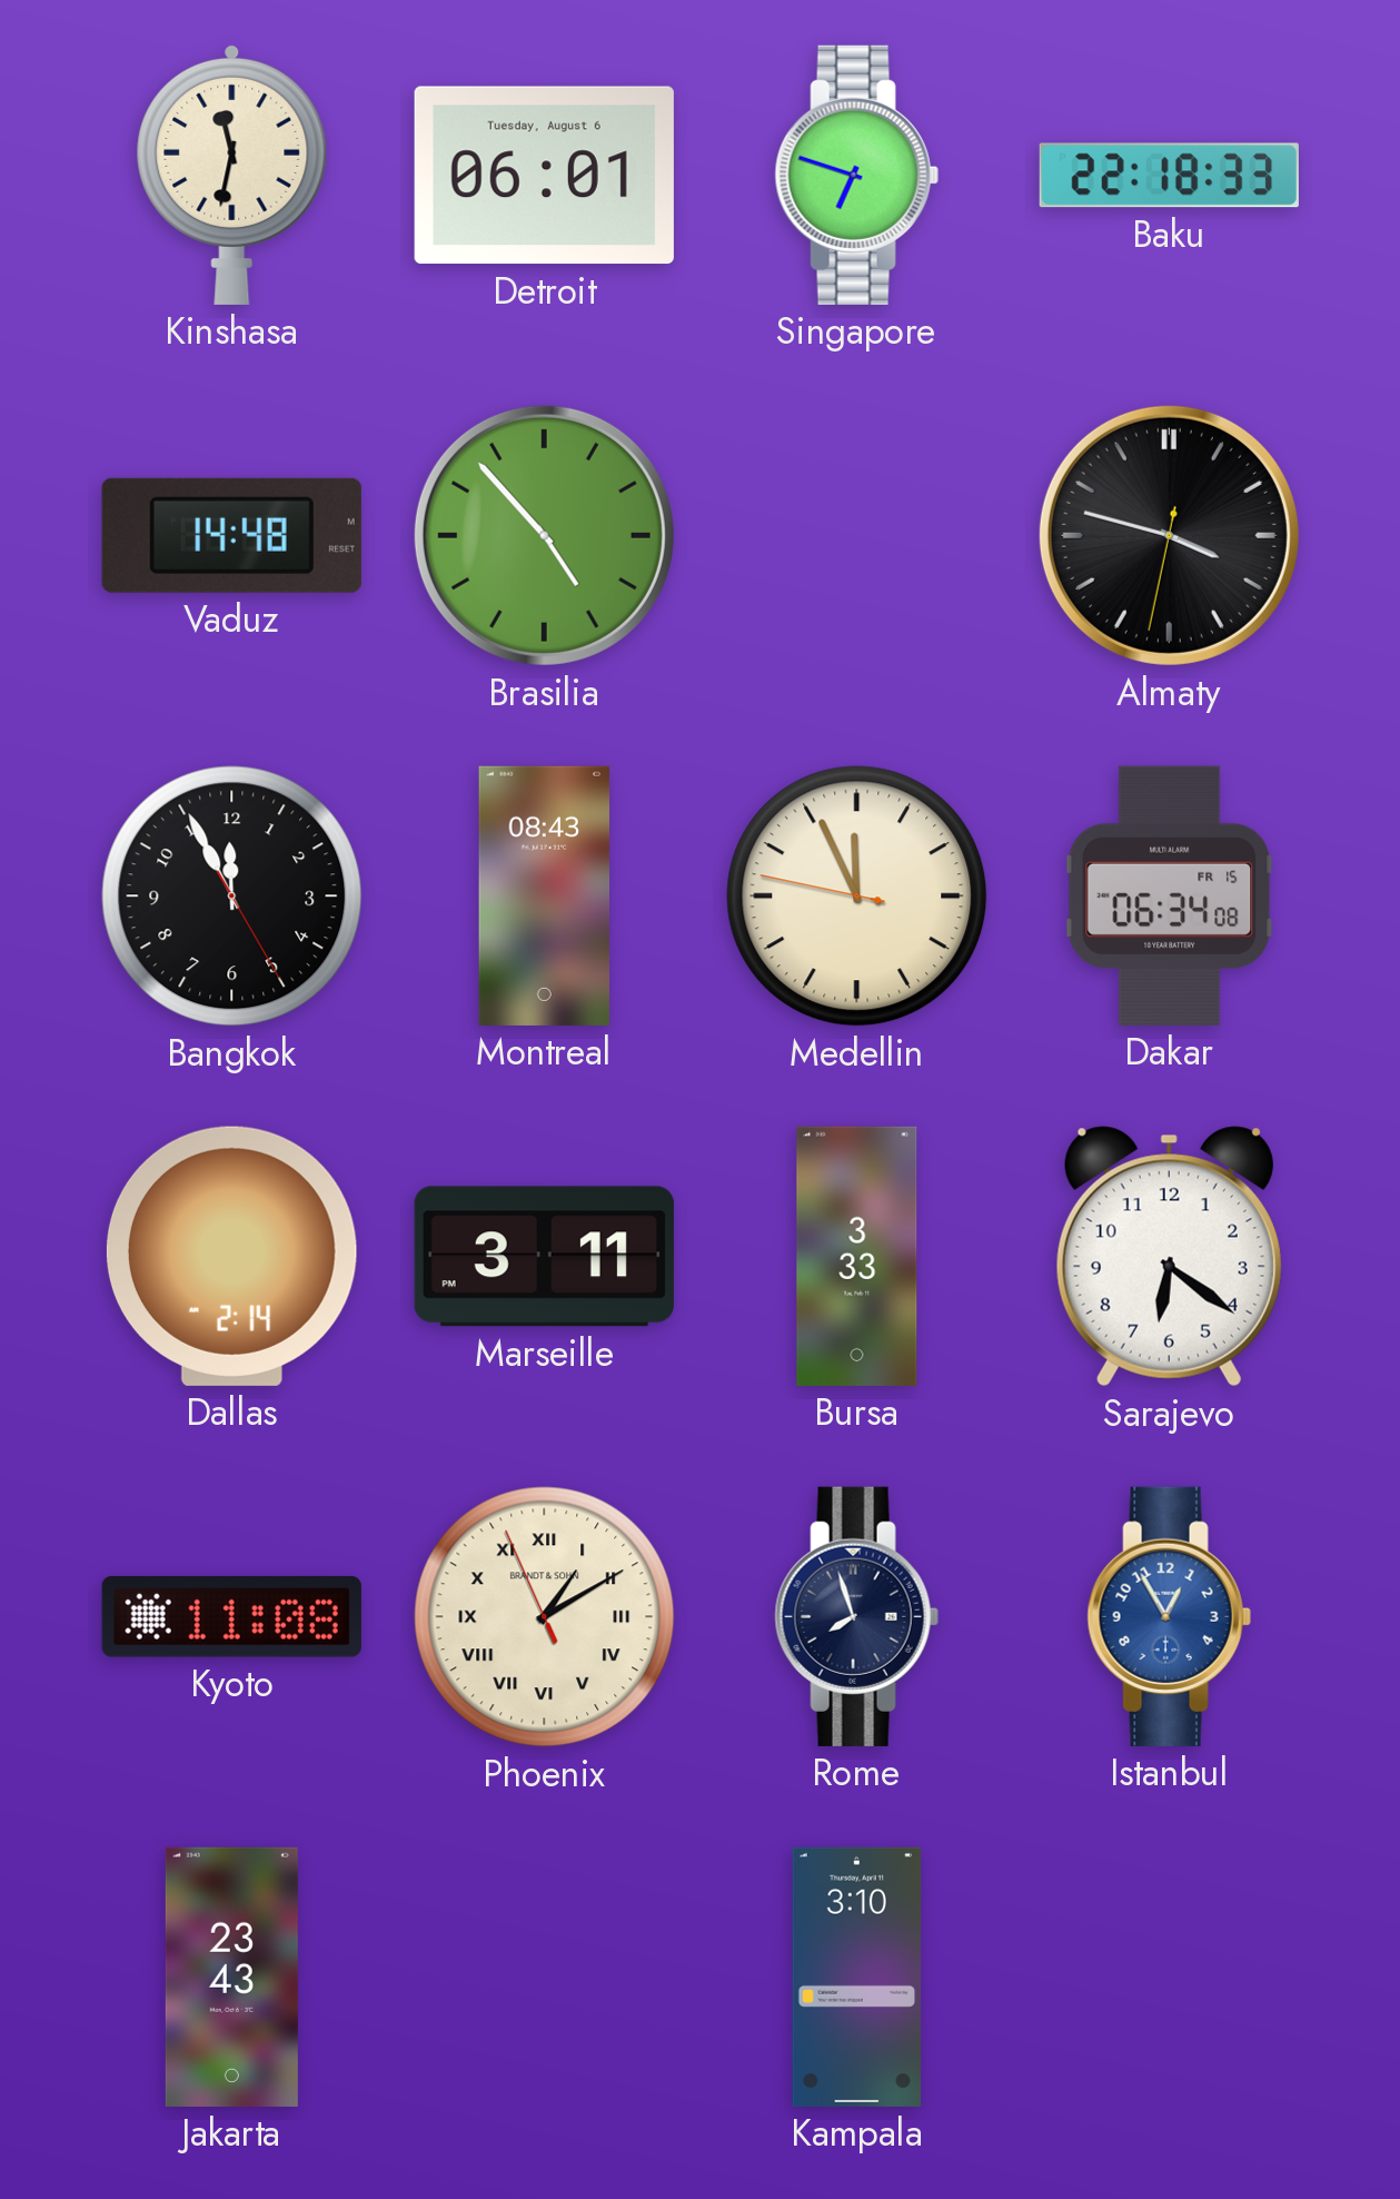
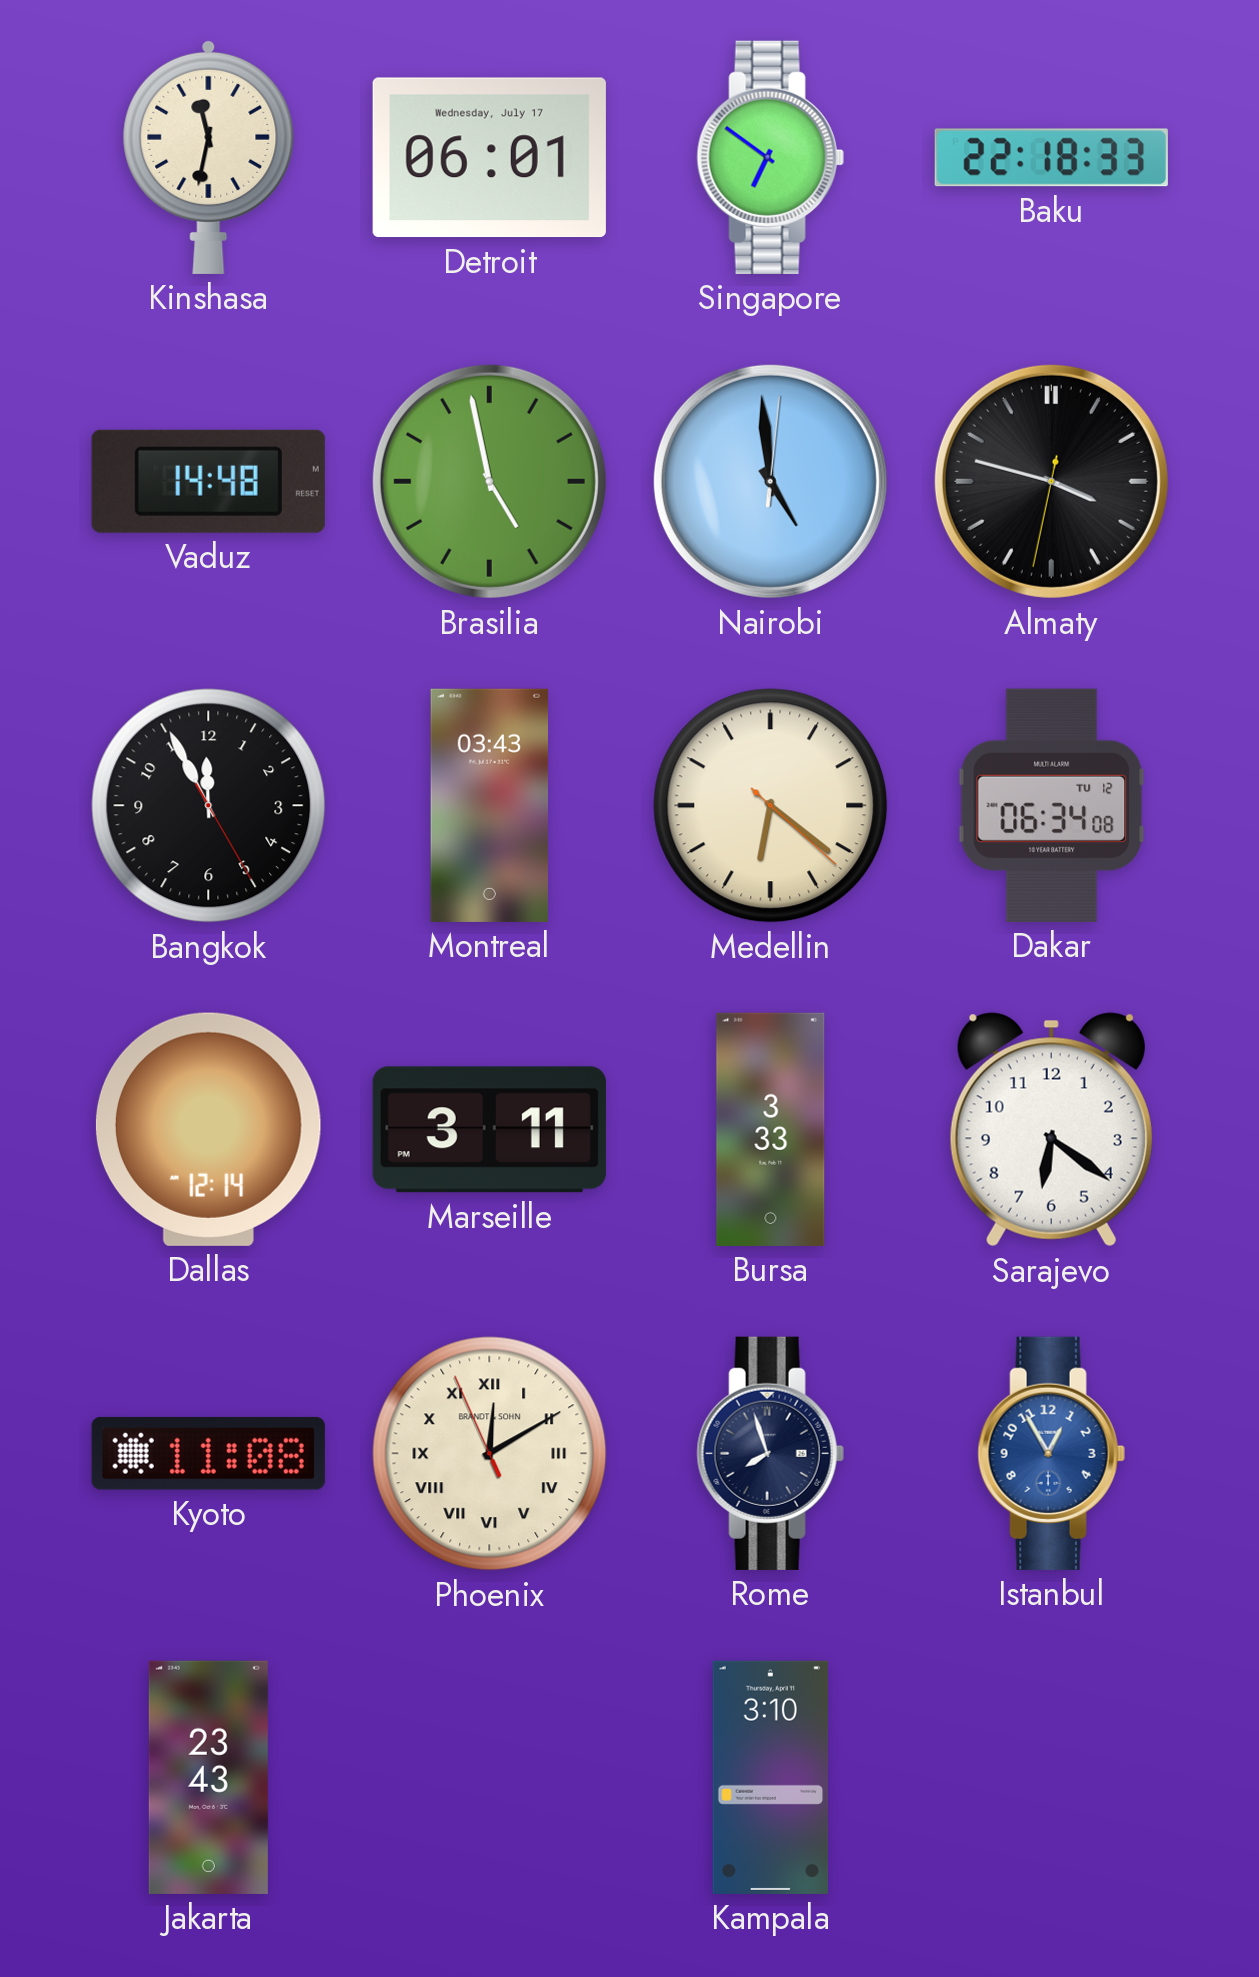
Detroit date: Tuesday, August 6 -> Wednesday, July 17 (489, 158)
Singapore: 6:48 -> 6:51 (770, 157)
Brasilia: 4:53 -> 4:58 (489, 481)
Nairobi: none -> 4:59 (770, 481)
Montreal: 08:43 -> 03:43 (490, 805)
Medellin: 11:55 -> 6:21 (771, 806)
Dakar date: FR 15 -> TU 12 (1052, 805)
Dallas: 2:14 -> 12:14 (208, 1129)
Phoenix: 1:09 -> 12:09 (490, 1454)
